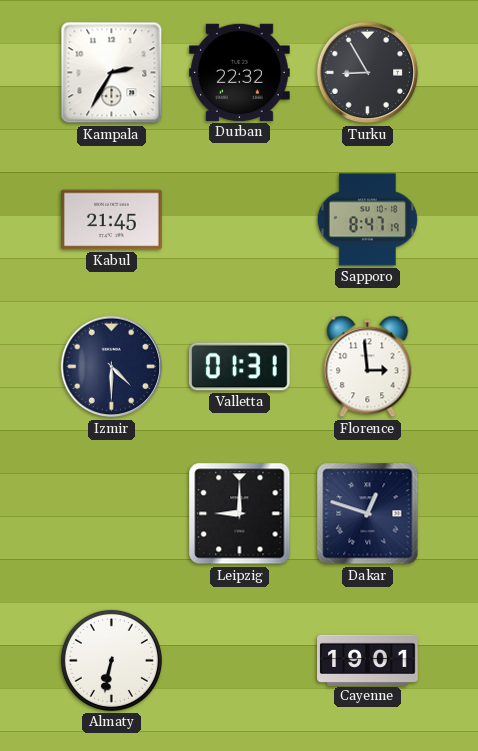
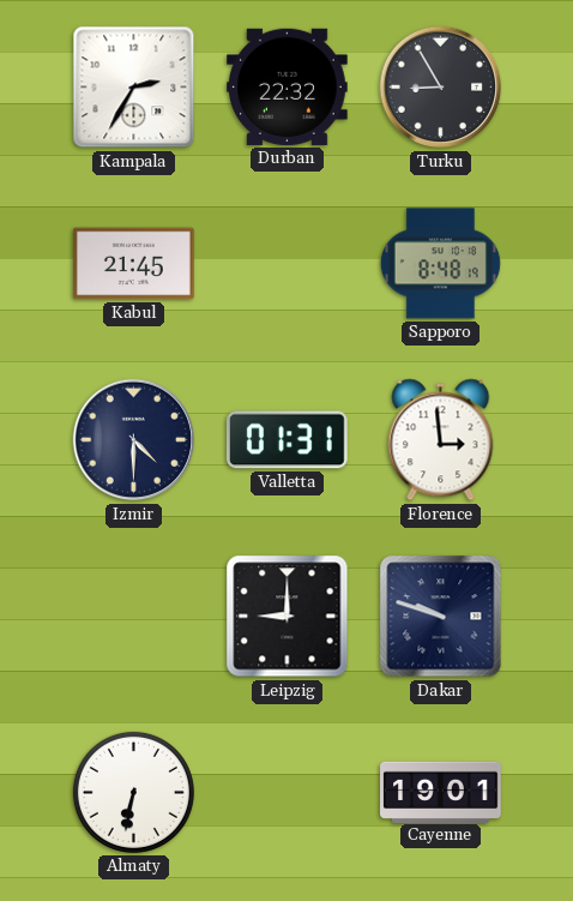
Sapporo: 8:47 -> 8:48 (440, 264)
Dakar: 12:48 -> 9:48 (441, 617)
